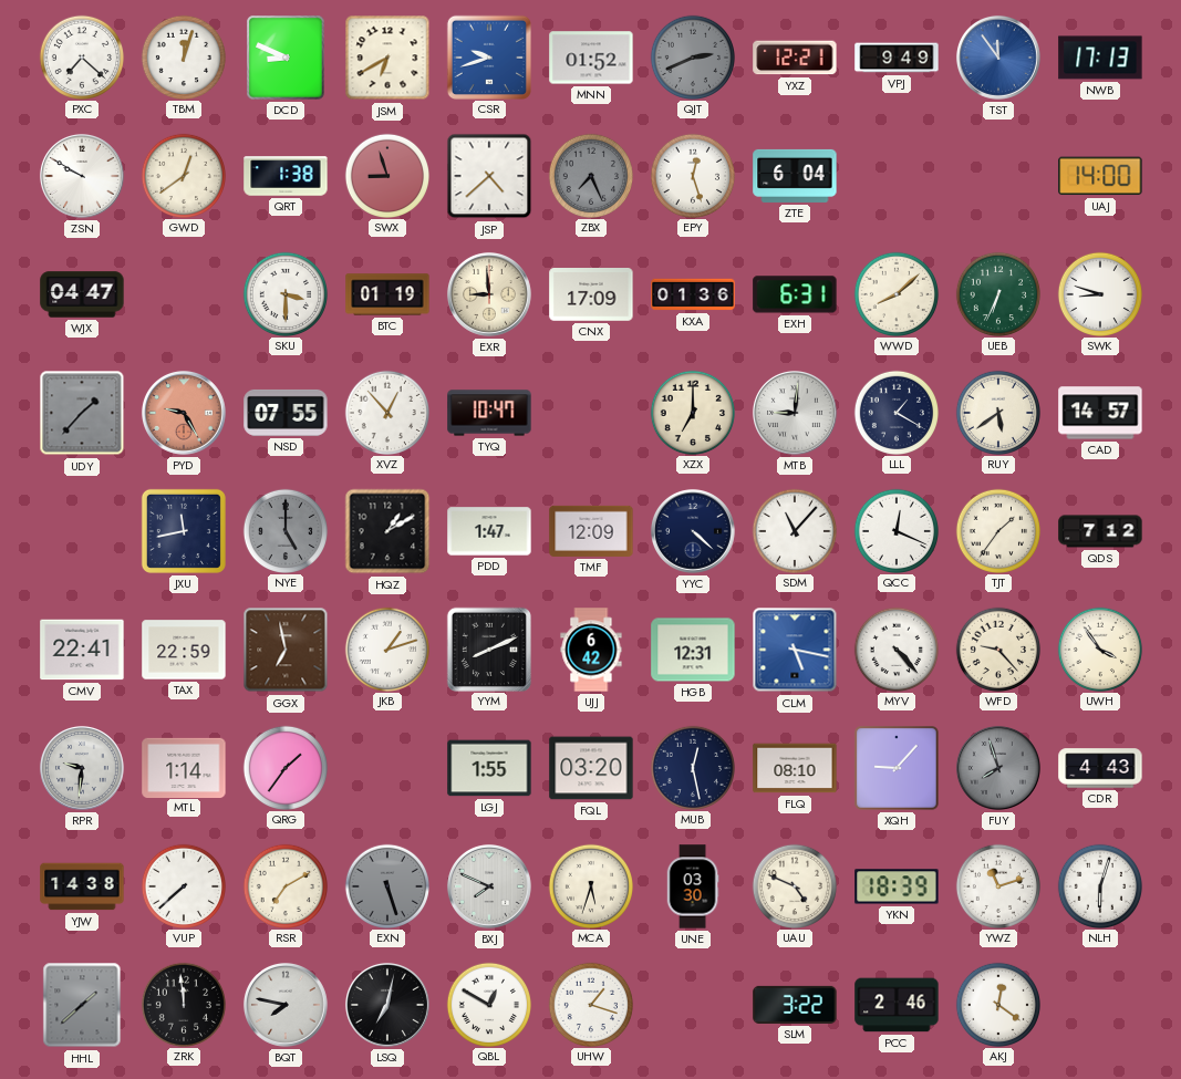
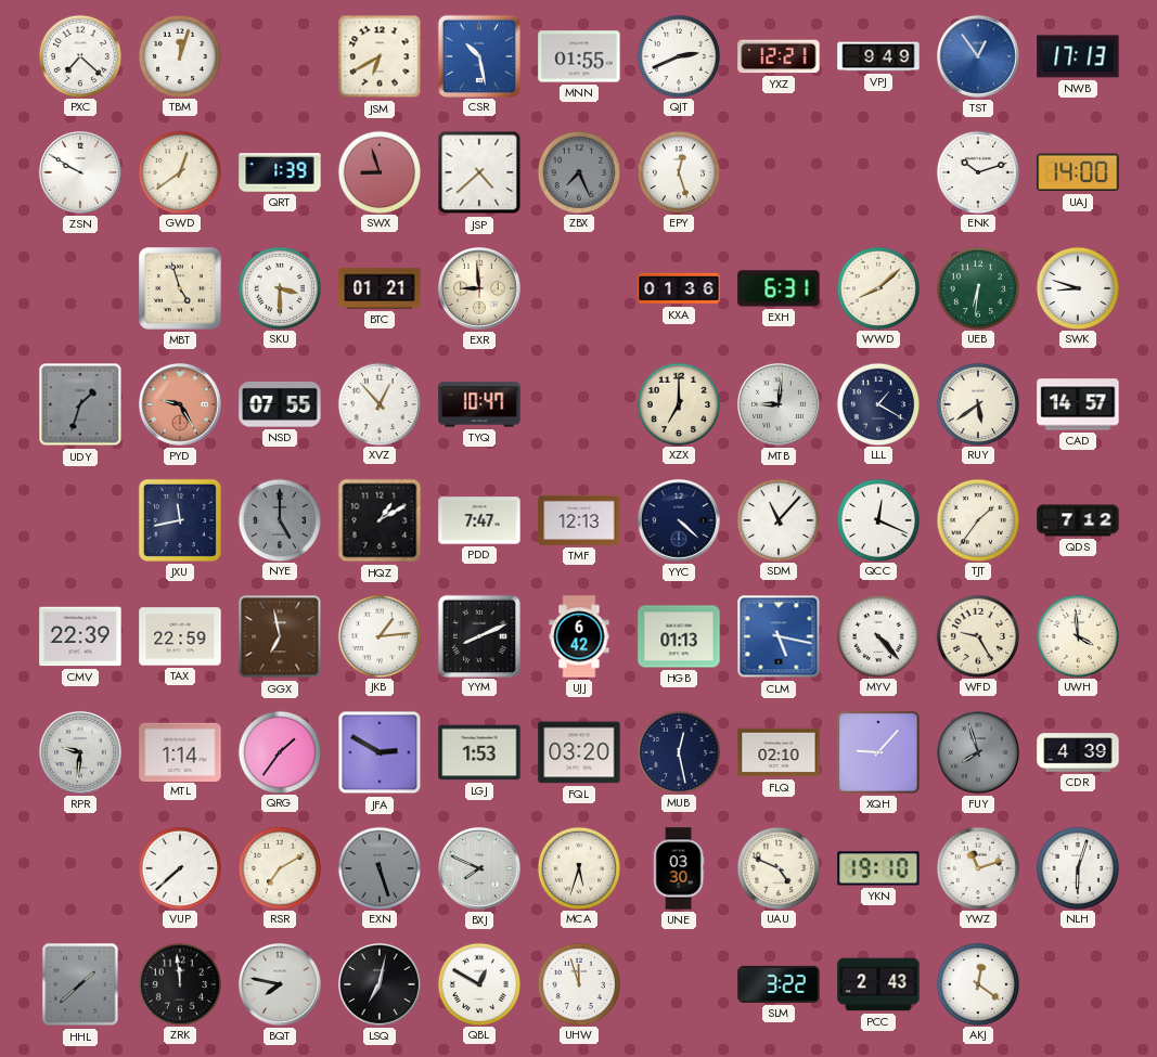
DCD: 8:49 -> none (286, 58)
CSR: 9:42 -> 10:28 (478, 55)
MNN: 01:52 -> 01:55 (579, 56)
QJT dial: grey -> white (678, 55)
TST: 11:54 -> 12:54 (978, 56)
QRT: 1:38 -> 1:39 (280, 172)
ZTE: 6:04 -> none (795, 176)
ENK: none -> 10:12 (977, 171)
WJX: 04:47 -> none (82, 294)
MBT: none -> 4:57 (180, 288)
BTC: 01:19 -> 01:21 (380, 288)
CNX: 17:09 -> none (591, 295)
UEB: 6:34 -> 6:31 (977, 287)
UDY: 1:37 -> 1:33 (80, 404)
PDD: 1:47 -> 7:47 (479, 520)
TMF: 12:09 -> 12:13 (579, 520)
CMV: 22:41 -> 22:39 (80, 636)
JKB: 1:12 -> 1:14 (378, 635)
HGB: 12:31 -> 01:13 (679, 636)
WFD: 9:23 -> 9:25 (977, 635)
UWH: 3:54 -> 3:59 (1077, 635)
JFA: none -> 2:50 (380, 752)
LGJ: 1:55 -> 1:53 (479, 752)
FLQ: 08:10 -> 02:10 (779, 752)
CDR: 4:43 -> 4:39 (1078, 752)
YJW: 14:38 -> none (82, 886)
YKN: 18:39 -> 19:10 (878, 868)
UHW: 1:18 -> 11:57 (578, 983)
PCC: 2:46 -> 2:43 (878, 984)
